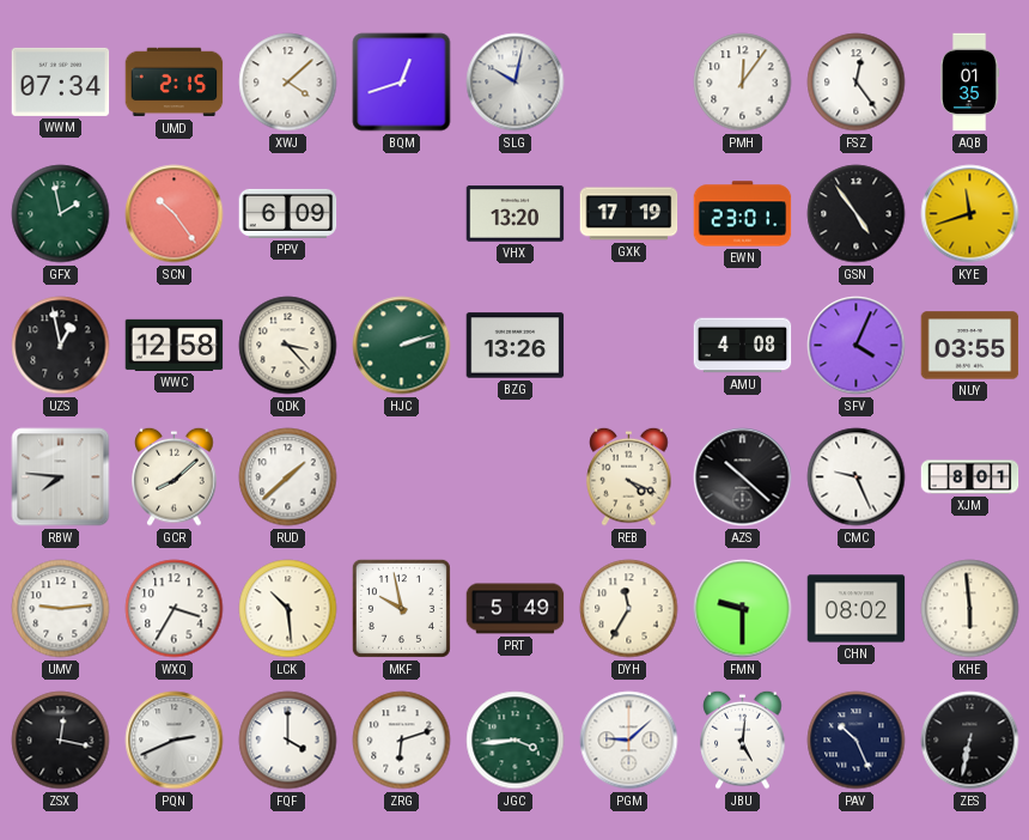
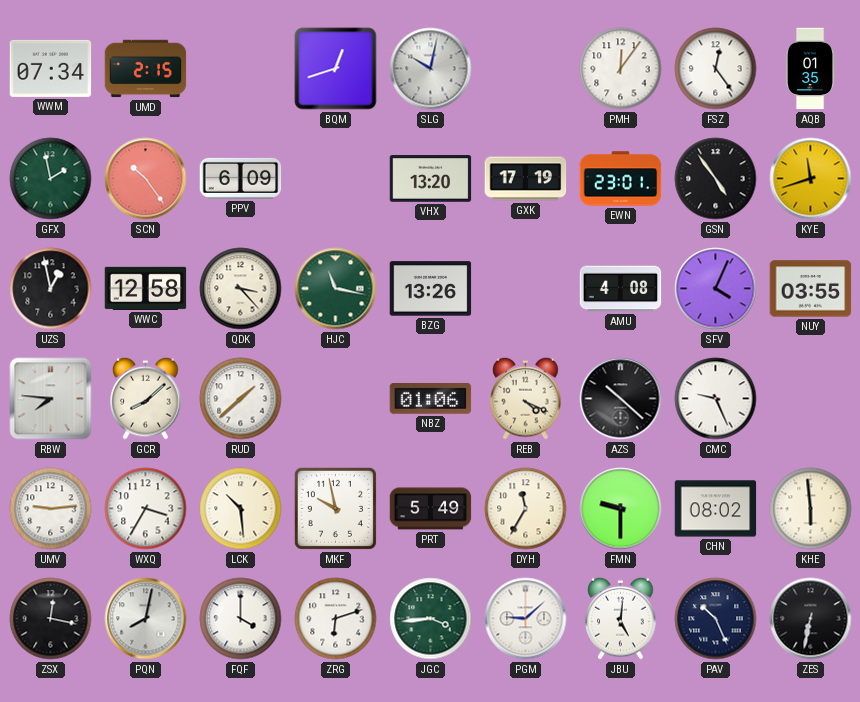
XWJ: 4:08 -> none (288, 83)
HJC: 2:12 -> 11:17 (336, 289)
NBZ: none -> 01:06 (431, 399)
XJM: 8:01 -> none (970, 477)
PQN: 2:41 -> 8:02 (146, 619)
